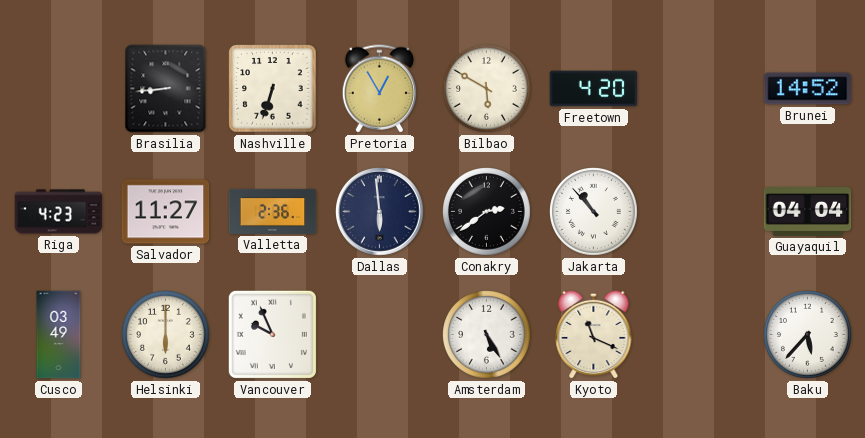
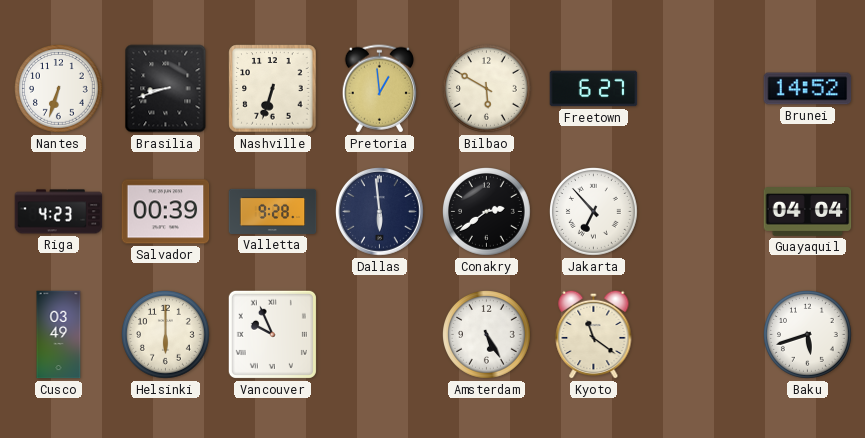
Nantes: none -> 6:33 (59, 89)
Brasilia: 8:44 -> 8:42 (166, 89)
Pretoria: 12:55 -> 12:59 (379, 89)
Freetown: 4:20 -> 6:27 (594, 89)
Salvador: 11:27 -> 00:39 (166, 212)
Valletta: 2:36 -> 9:28 (273, 211)
Jakarta: 10:53 -> 6:53 (594, 212)
Kyoto: 11:19 -> 11:21 (594, 334)
Baku: 5:37 -> 5:42 (808, 335)
